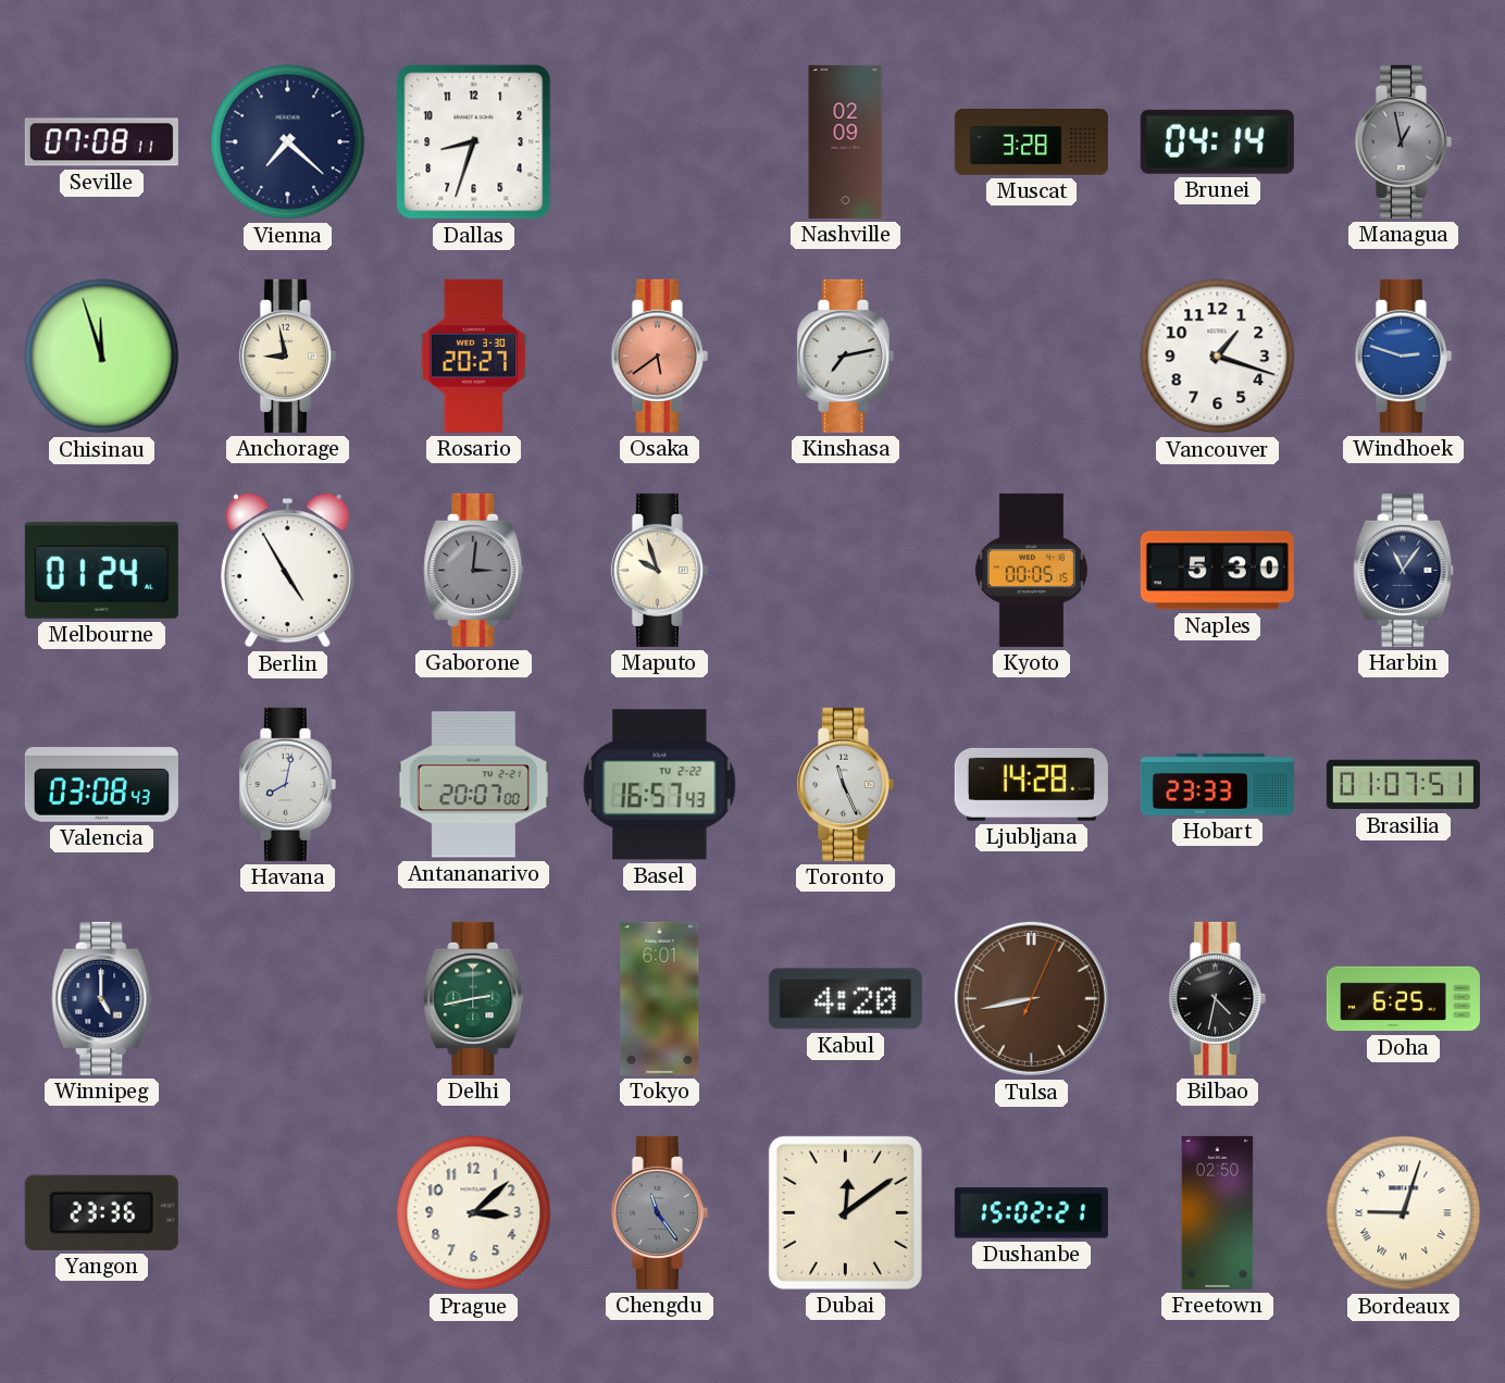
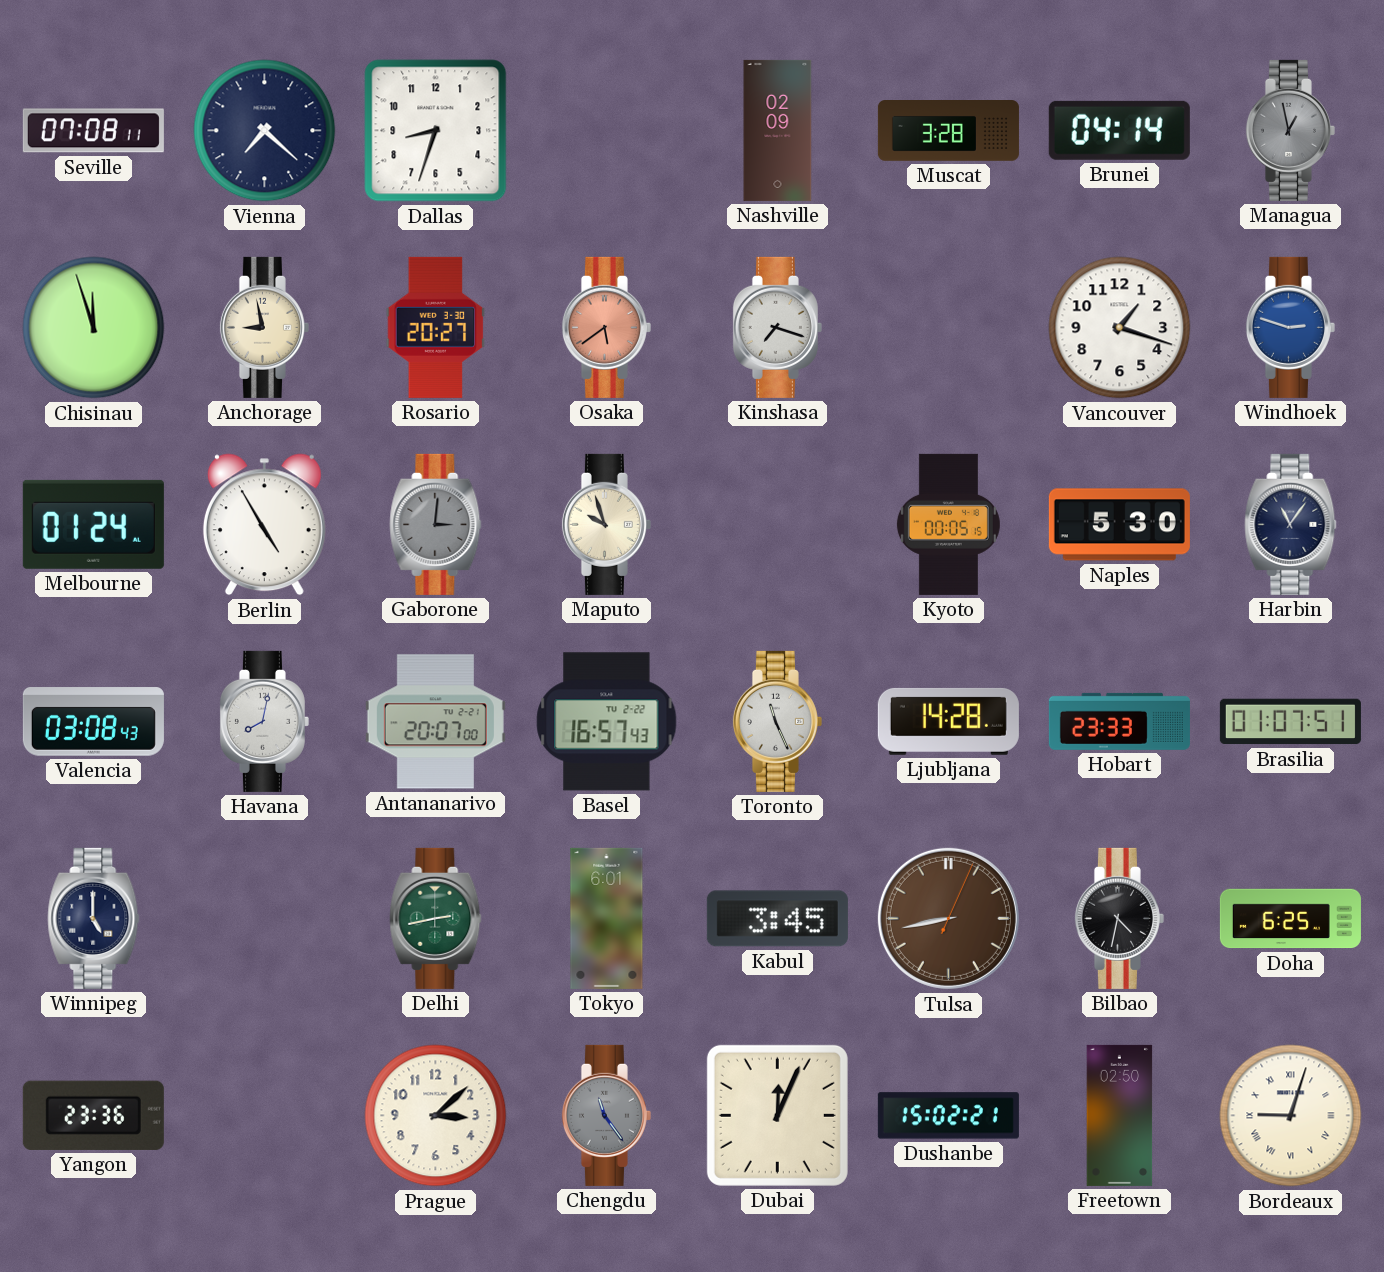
Kinshasa: 7:13 -> 7:18 (777, 327)
Kabul: 4:20 -> 3:45 (777, 919)
Dubai: 12:09 -> 12:04 (777, 1115)
